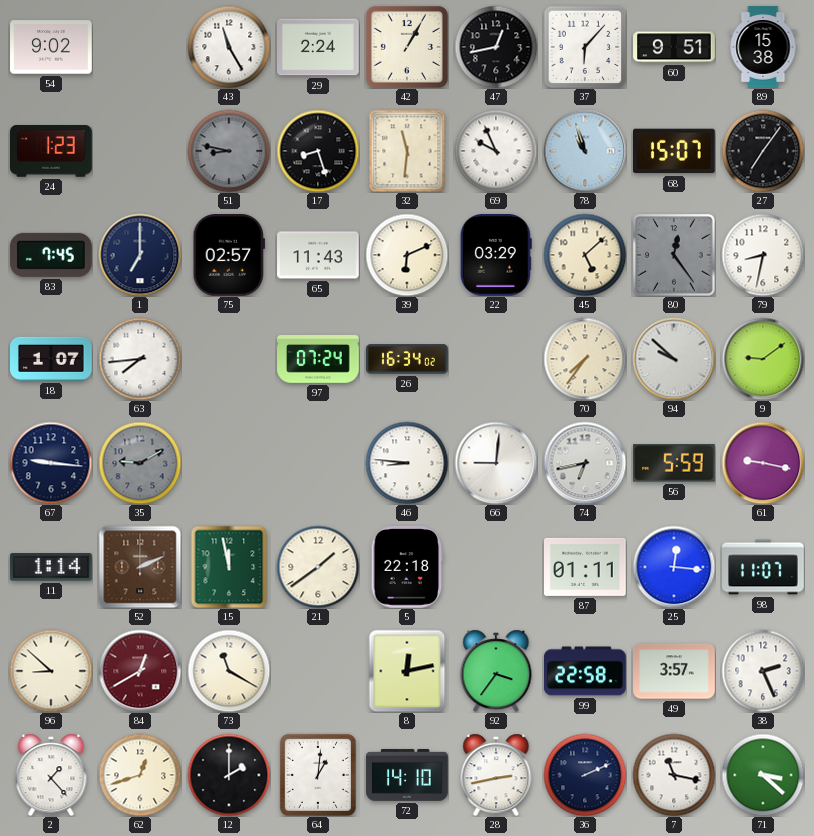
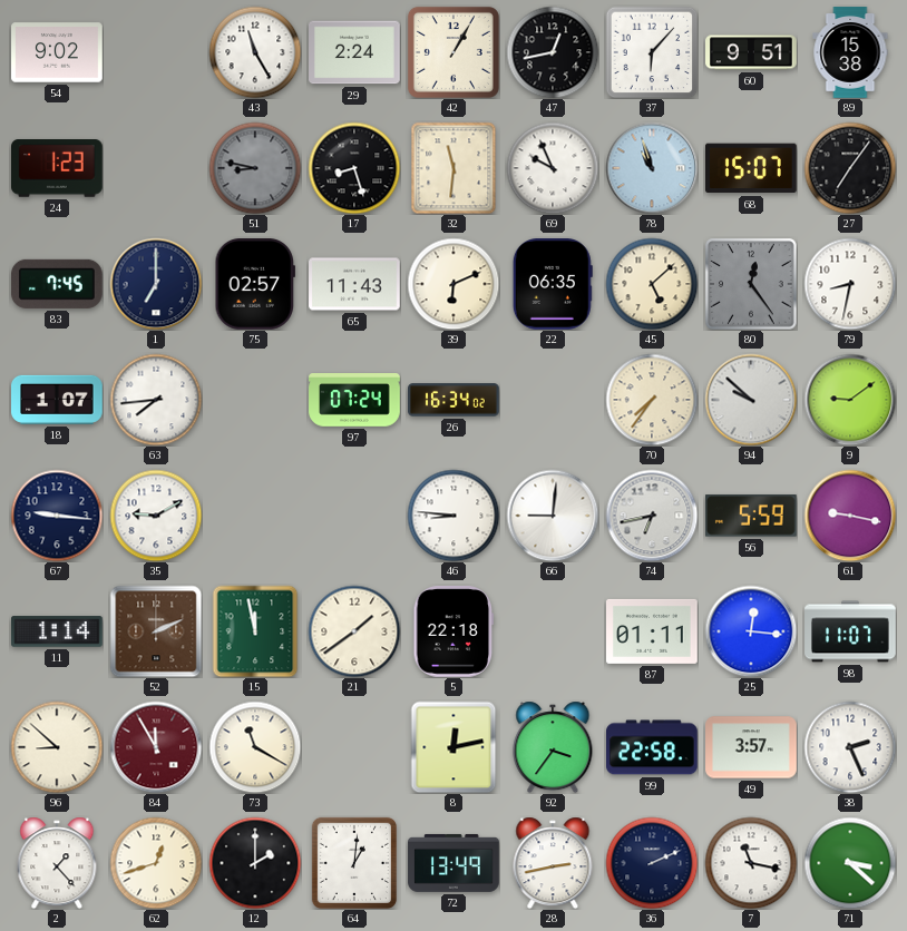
22: 03:29 -> 06:35 (553, 285)
35 dial: grey -> white (156, 516)
84: 12:40 -> 11:55 (156, 747)
72: 14:10 -> 13:49 (454, 863)
